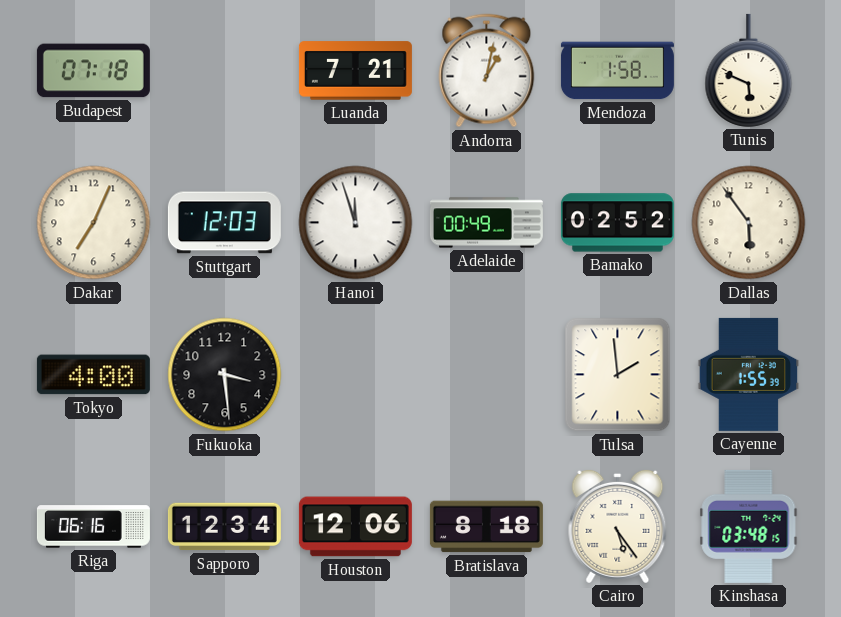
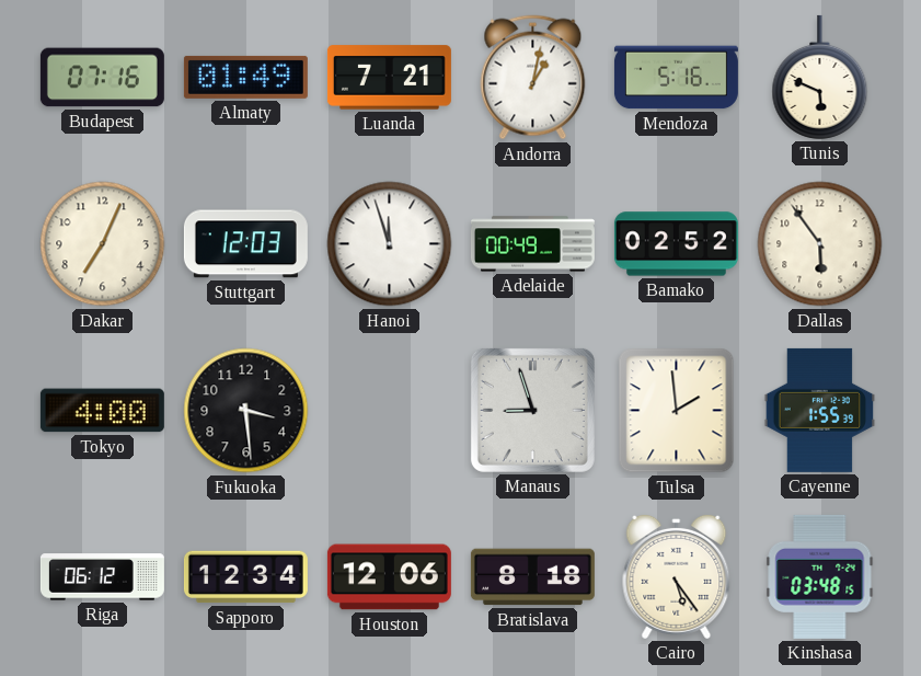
Budapest: 07:18 -> 07:16 (102, 78)
Almaty: none -> 01:49 (245, 77)
Mendoza: 1:58 -> 5:16 (676, 78)
Manaus: none -> 8:57 (532, 410)
Riga: 06:16 -> 06:12 (102, 577)
